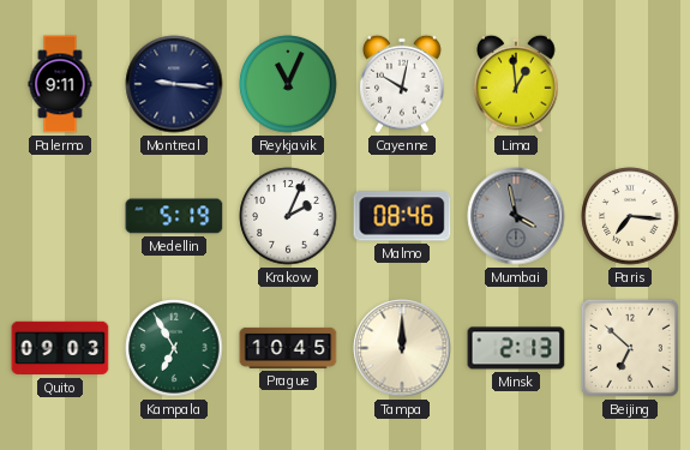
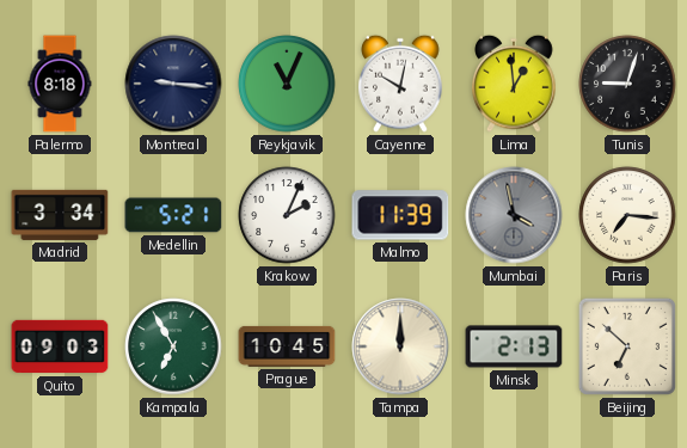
Palermo: 9:11 -> 8:18 (60, 84)
Tunis: none -> 9:03 (627, 84)
Madrid: none -> 3:34 (60, 215)
Medellin: 5:19 -> 5:21 (173, 215)
Malmo: 08:46 -> 11:39 (400, 215)
